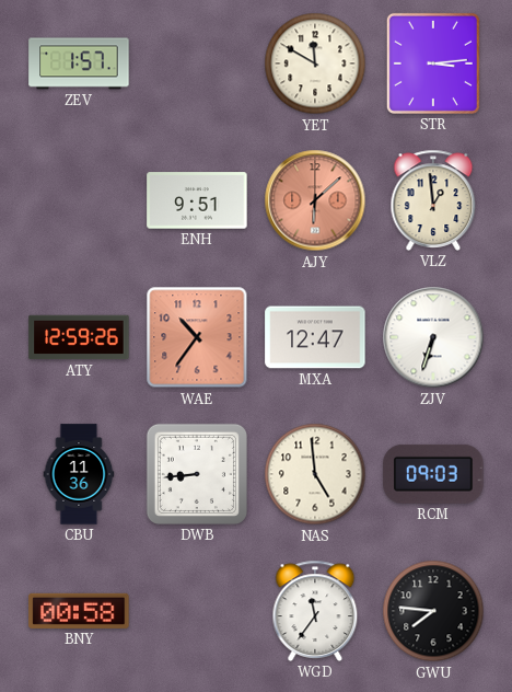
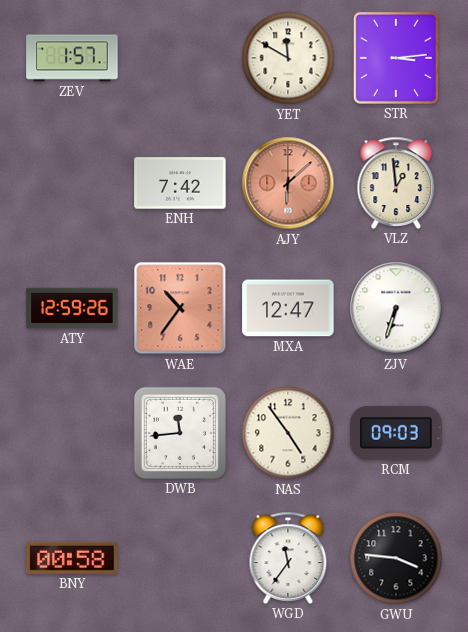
ENH: 9:51 -> 7:42 (180, 183)
CBU: 11:36 -> none (79, 474)
DWB: 8:44 -> 11:44 (180, 433)
NAS: 4:59 -> 4:54 (288, 433)
GWU: 7:46 -> 3:46 (396, 558)
